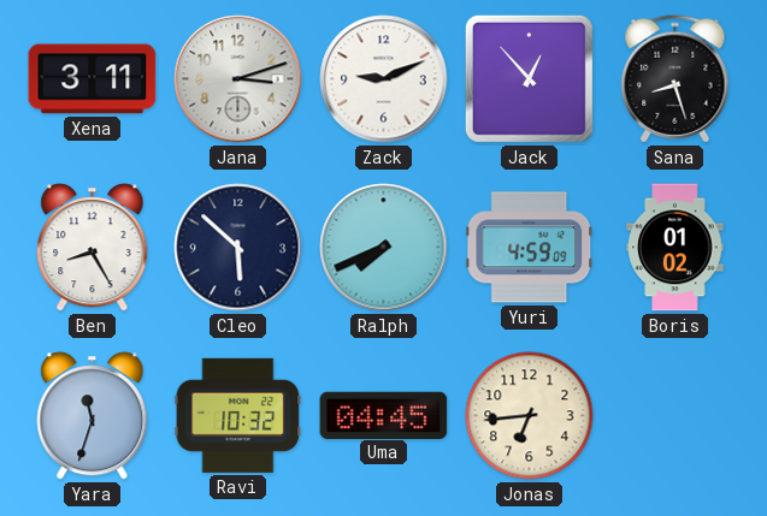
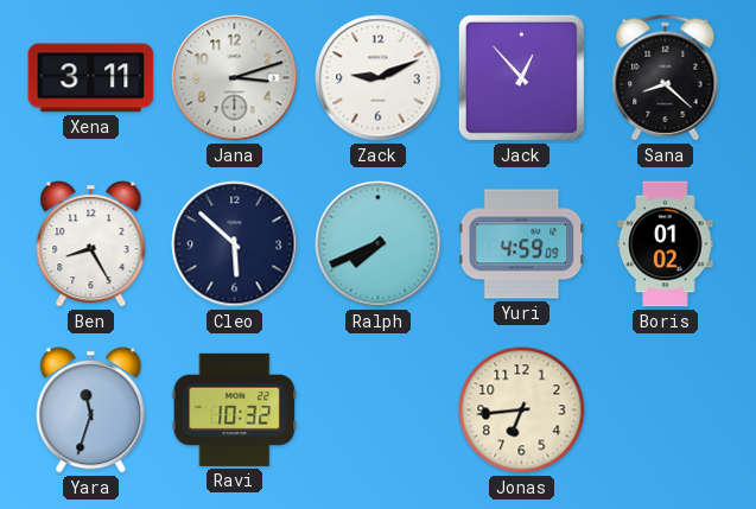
Sana: 8:27 -> 8:22 (666, 78)
Uma: 04:45 -> none (384, 415)
